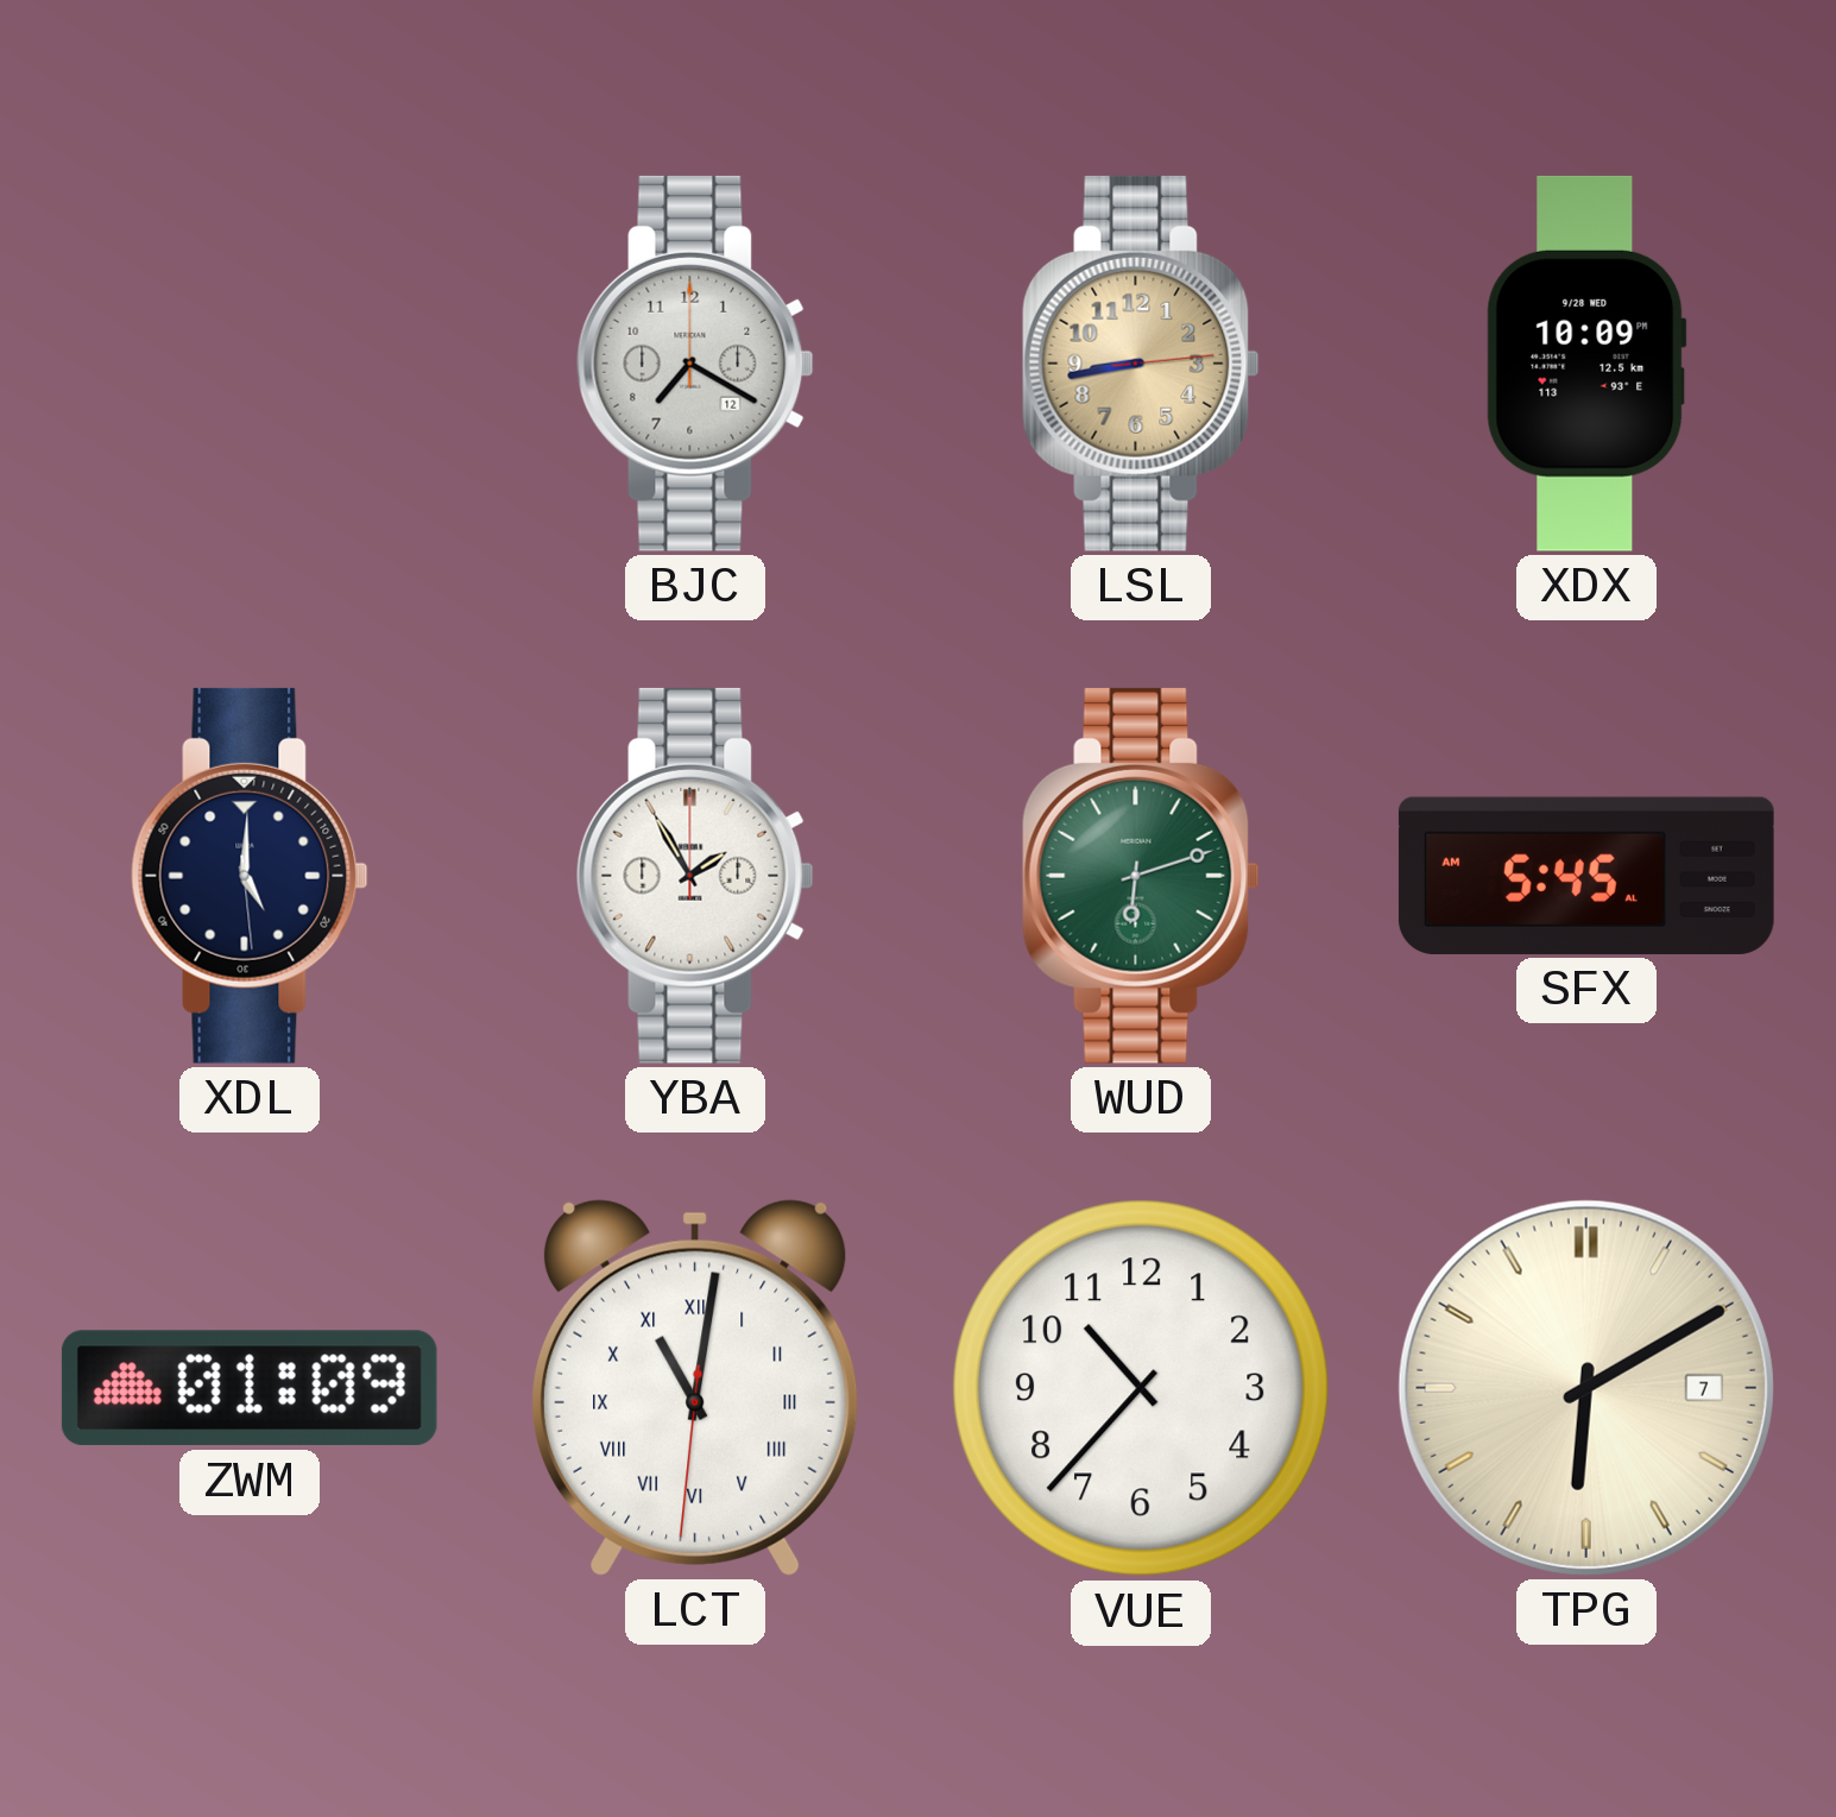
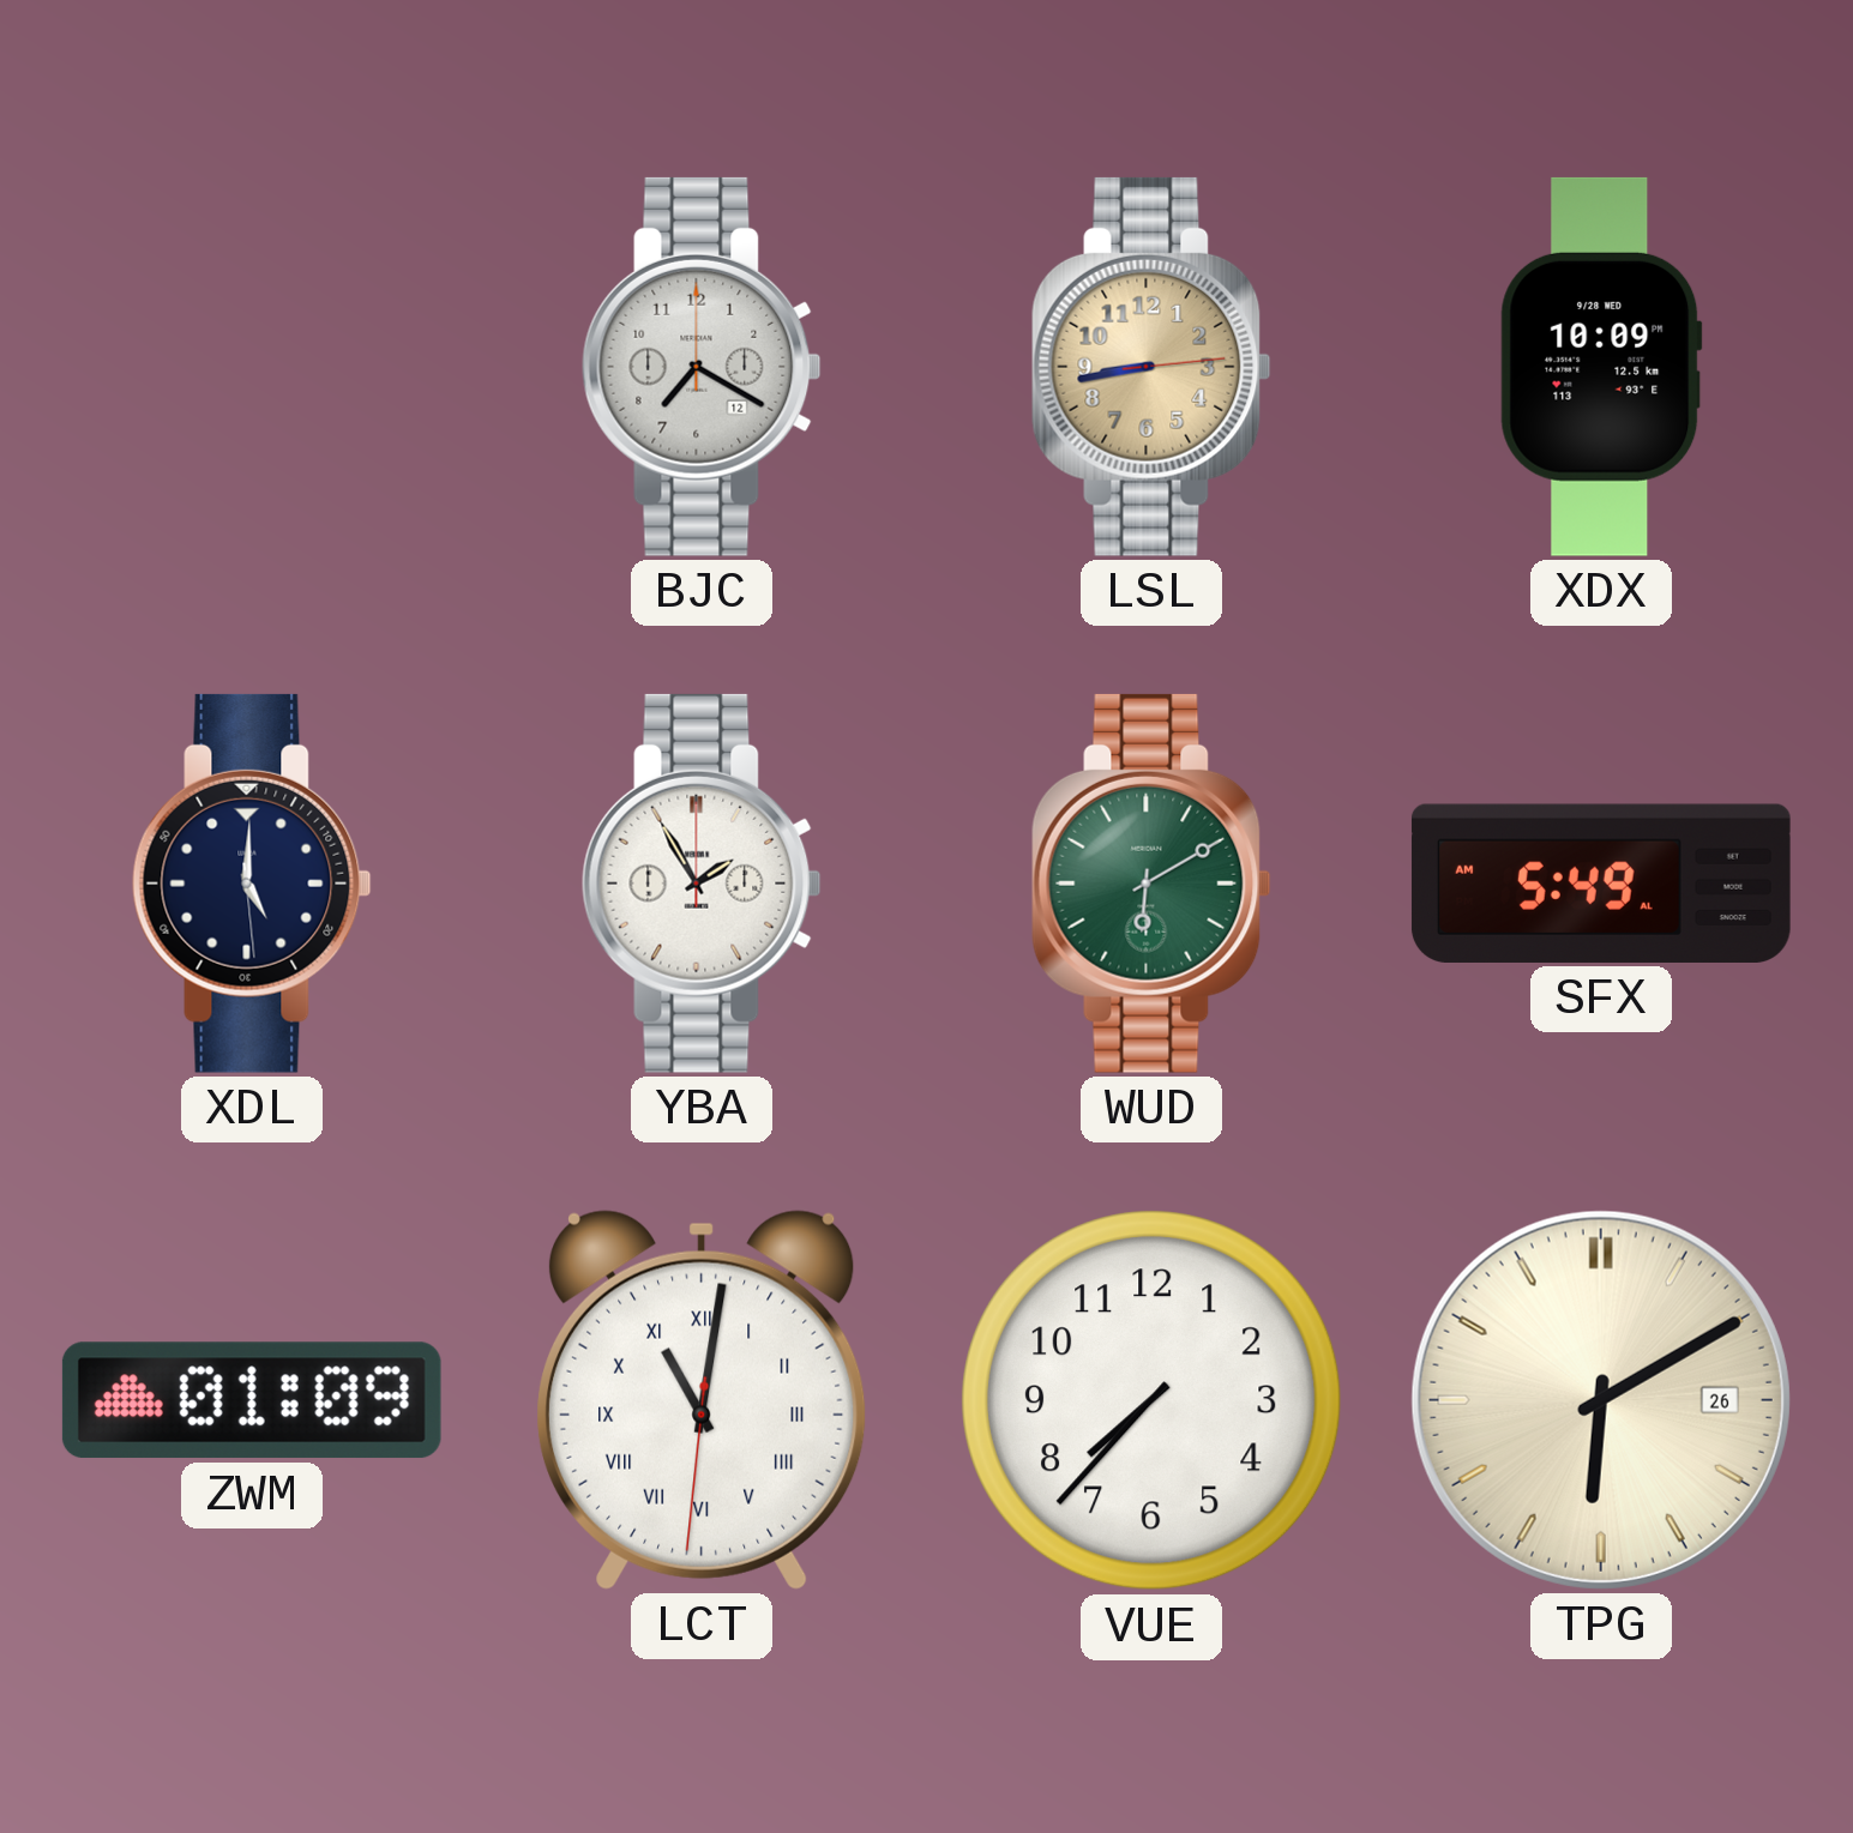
WUD: 6:12 -> 6:10 (1151, 884)
SFX: 5:45 -> 5:49 (1601, 884)
VUE: 10:37 -> 7:37 (1151, 1400)
TPG date: 7 -> 26 (1601, 1400)
